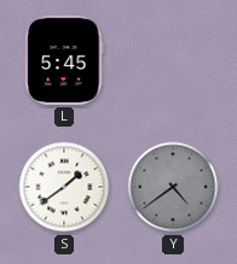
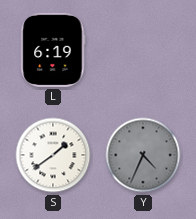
L: 5:45 -> 6:19 (53, 50)
Y: 4:39 -> 4:34 (143, 155)
